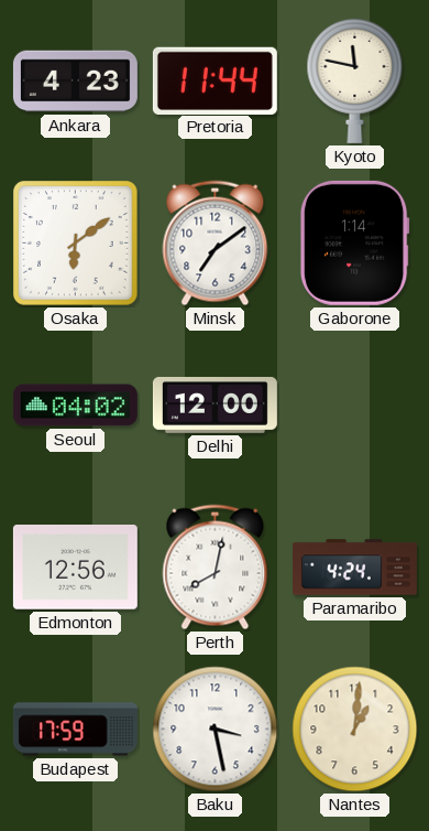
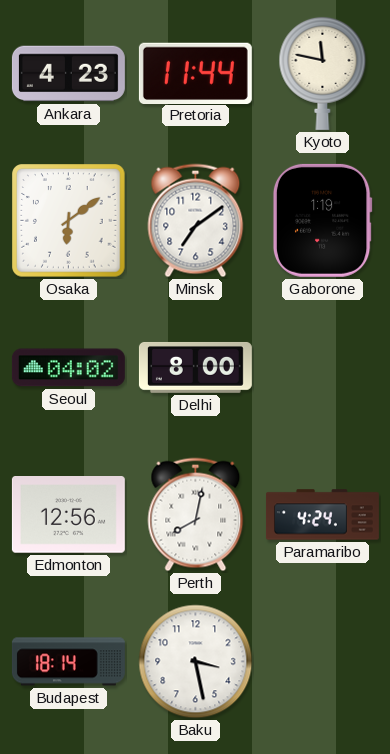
Gaborone: 1:14 -> 1:19 (322, 220)
Delhi: 12:00 -> 8:00 (195, 367)
Budapest: 17:59 -> 18:14 (68, 662)
Nantes: 1:01 -> none (355, 730)
